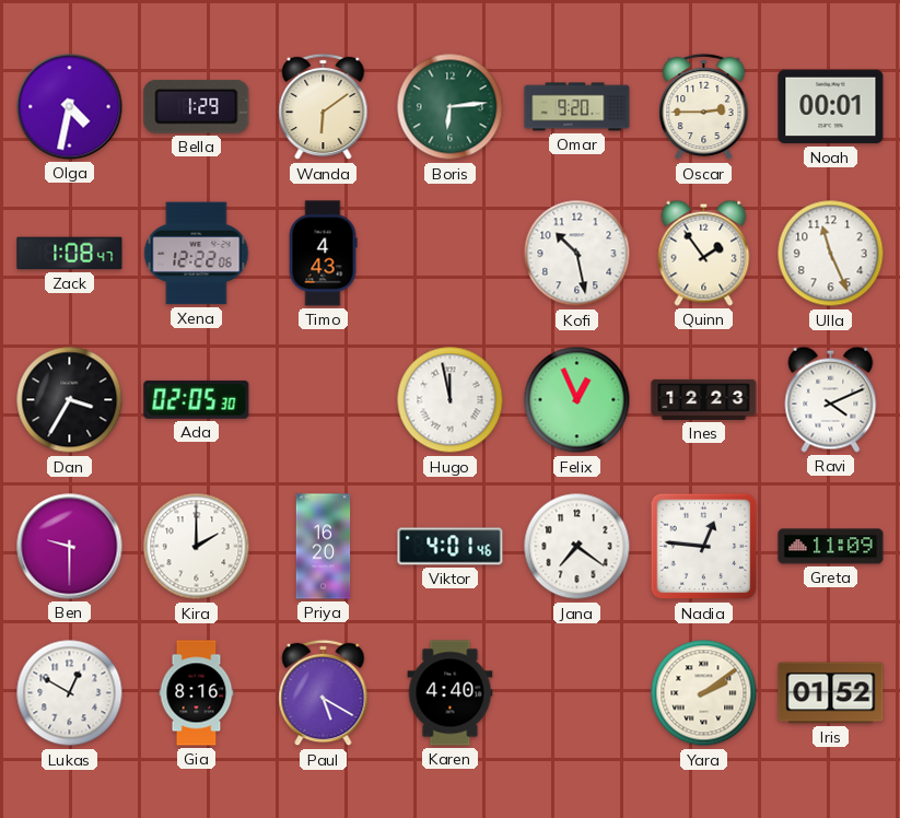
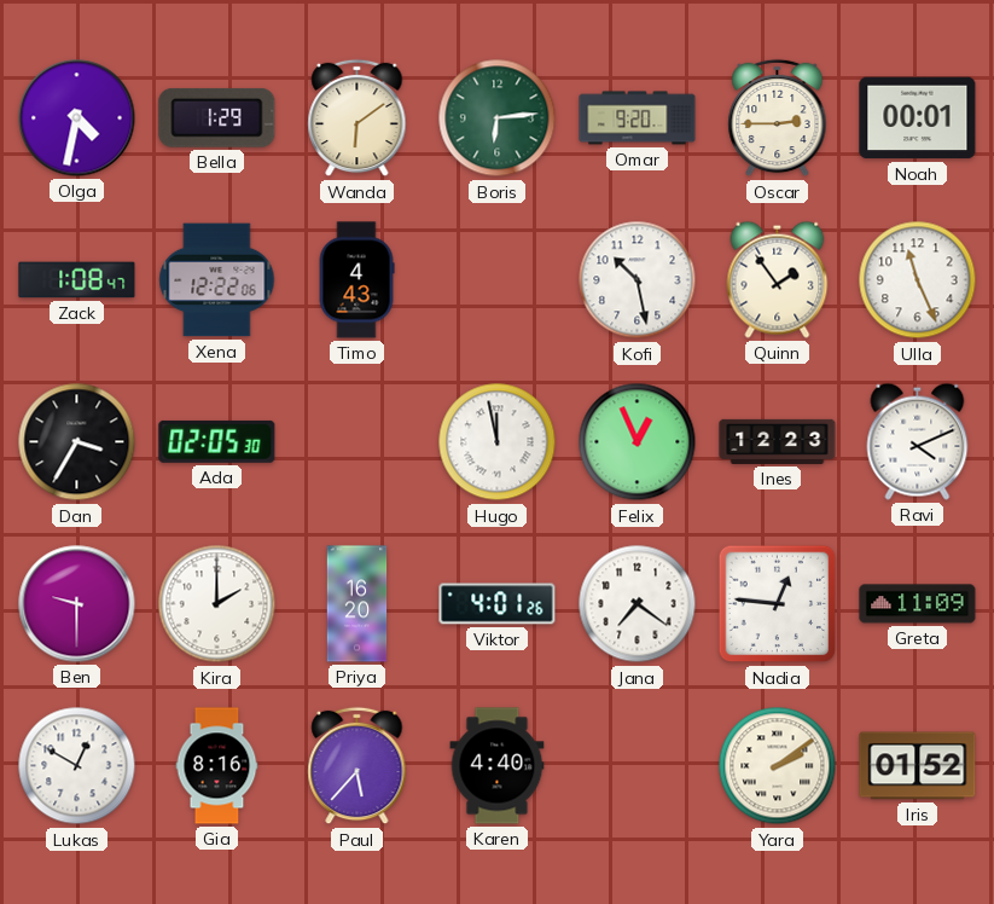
Viktor: 4:01:46 -> 4:01:26 (498, 604)
Paul: 5:20 -> 5:37 (358, 766)
